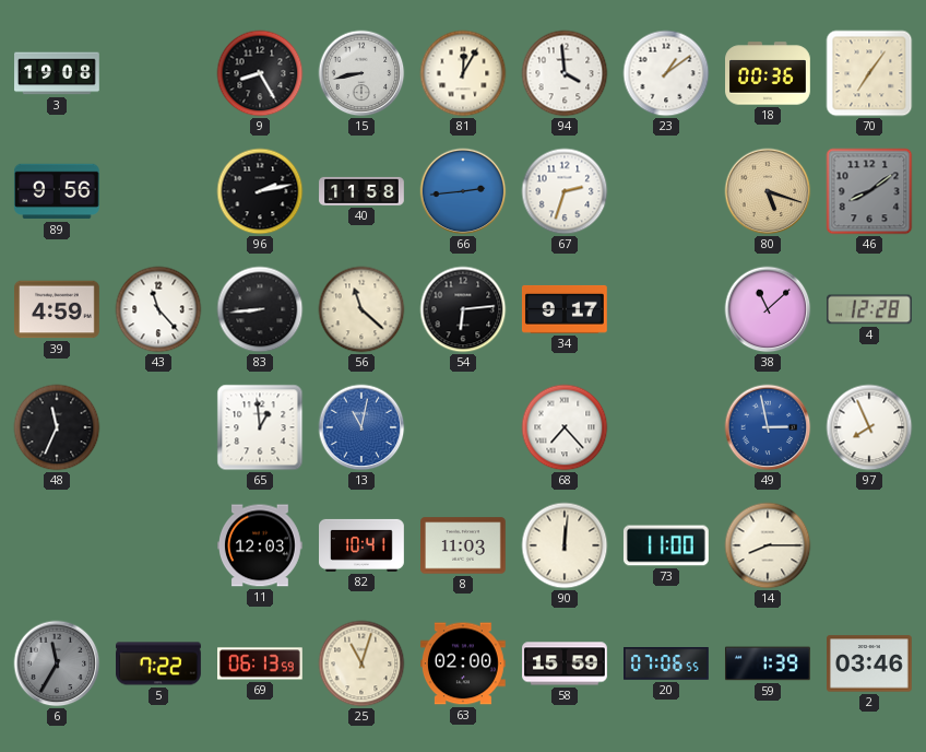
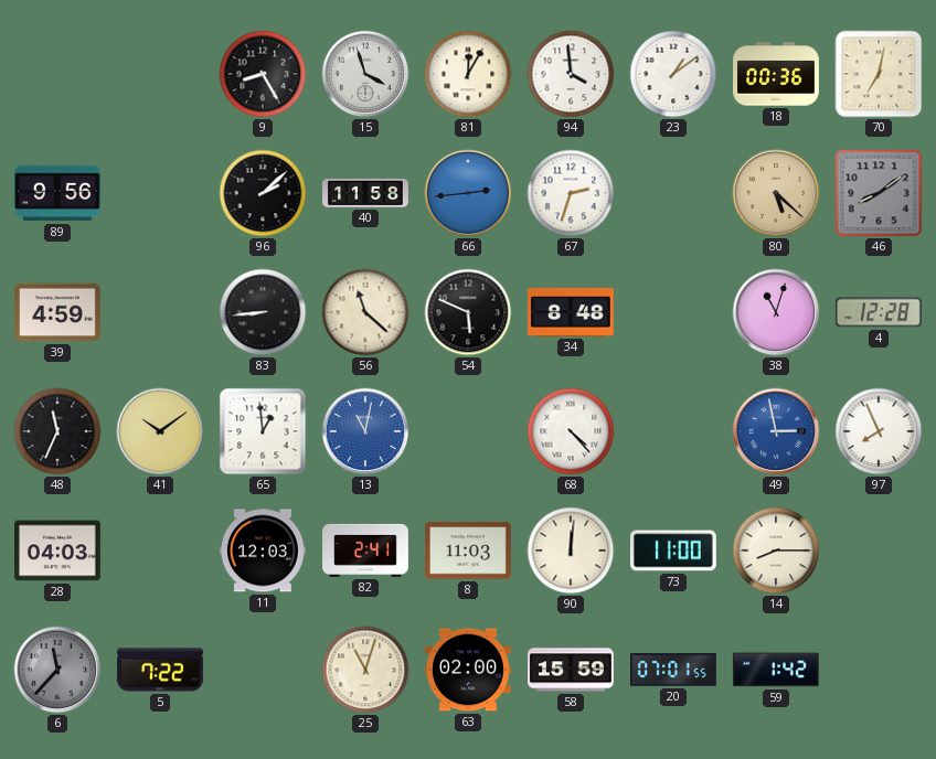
3: 19:08 -> none (58, 73)
15: 8:43 -> 3:57 (365, 74)
70: 7:06 -> 7:02 (879, 74)
96: 2:13 -> 2:08 (263, 193)
80: 5:18 -> 5:22 (776, 193)
43: 11:23 -> none (158, 309)
54: 6:14 -> 5:49 (468, 312)
34: 9:17 -> 8:48 (571, 312)
38: 11:08 -> 11:03 (776, 312)
41: none -> 10:09 (160, 431)
68: 7:23 -> 4:23 (571, 431)
28: none -> 04:03 (59, 550)
82: 10:41 -> 2:41 (366, 550)
6: 11:35 -> 11:37 (57, 670)
69: 06:13 -> none (261, 663)
20: 07:06 -> 07:01 (674, 670)
59: 1:39 -> 1:42 (776, 670)
2: 03:46 -> none (870, 663)
